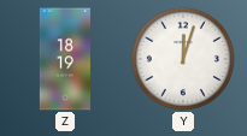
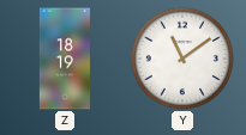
Y: 12:03 -> 11:09 (182, 59)
